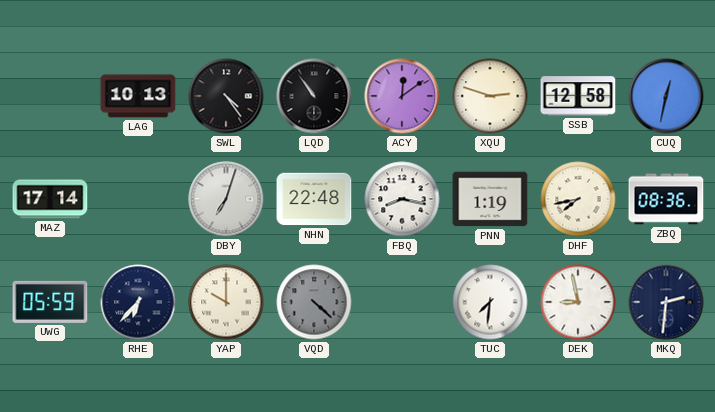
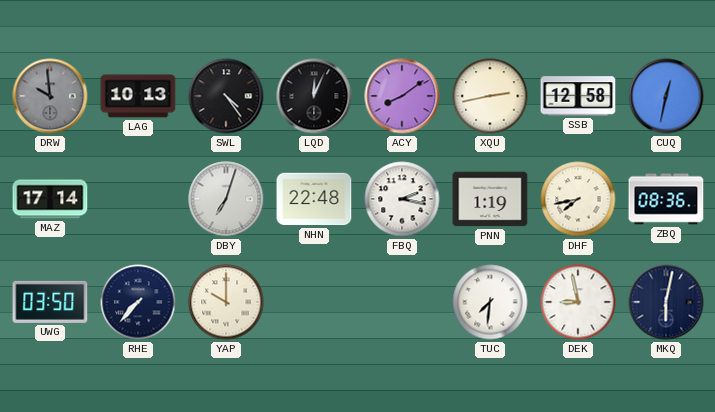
DRW: none -> 9:59 (50, 96)
LQD: 10:54 -> 12:04 (314, 96)
ACY: 12:09 -> 8:09 (402, 96)
XQU: 2:48 -> 2:43 (490, 96)
FBQ: 8:17 -> 2:17 (402, 199)
UWG: 05:59 -> 03:50 (50, 302)
RHE: 6:37 -> 7:37 (138, 302)
VQD: 4:22 -> none (314, 302)
MKQ: 2:31 -> 6:02 (666, 302)
